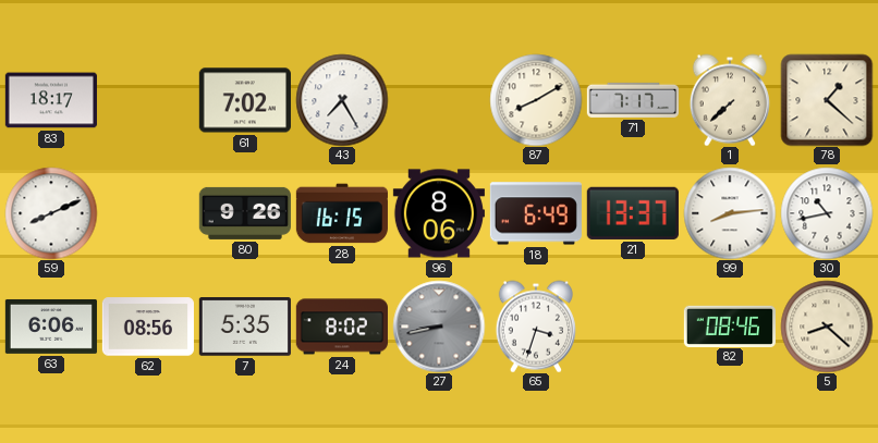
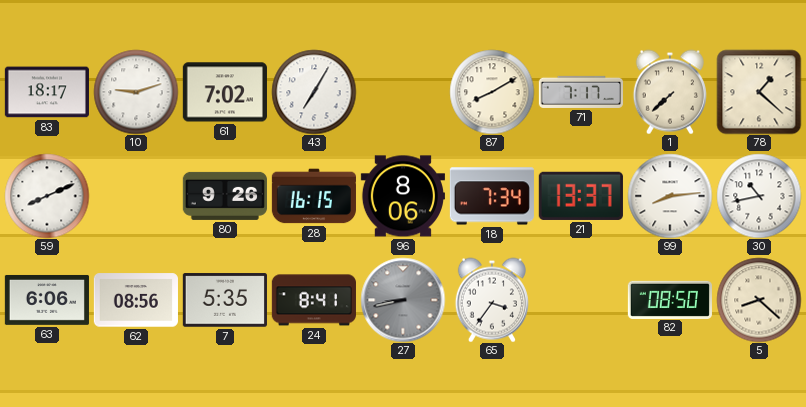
10: none -> 9:12 (136, 92)
43: 7:25 -> 7:05 (314, 92)
18: 6:49 -> 7:34 (492, 196)
24: 8:02 -> 8:41 (314, 300)
65: 3:33 -> 3:36 (492, 300)
82: 08:46 -> 08:50 (670, 299)
